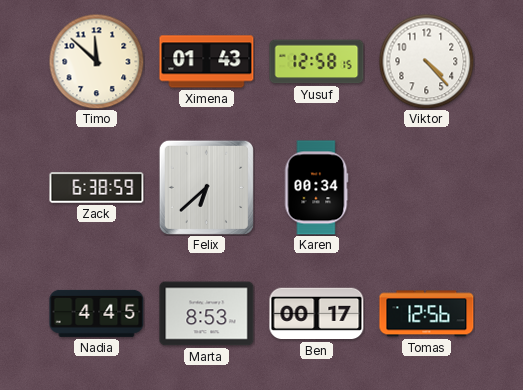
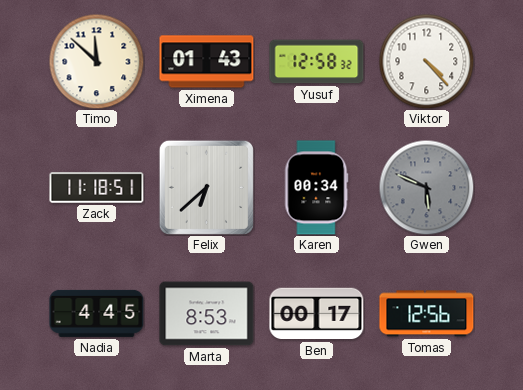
Yusuf: 12:58:15 -> 12:58:32 (317, 62)
Zack: 6:38 -> 11:18 (97, 188)
Gwen: none -> 5:49 (426, 187)
